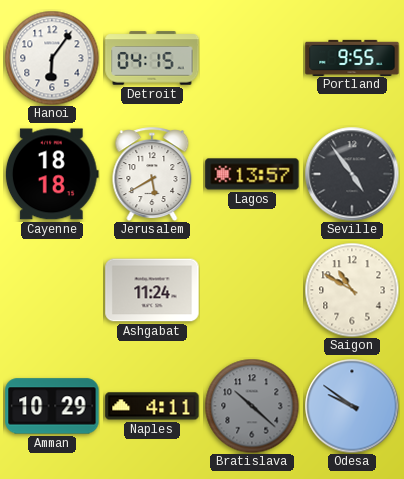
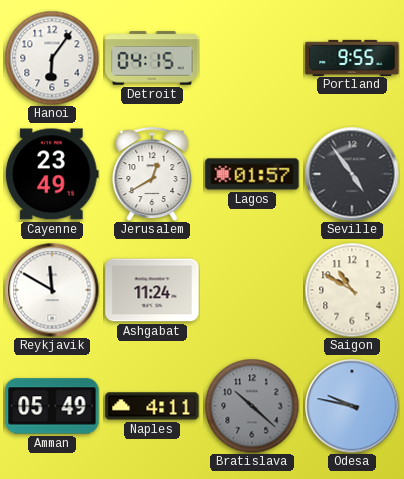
Cayenne: 18:18 -> 23:49 (52, 174)
Jerusalem: 5:40 -> 12:40 (152, 174)
Lagos: 13:57 -> 01:57 (252, 174)
Reykjavik: none -> 11:50 (52, 290)
Amman: 10:29 -> 05:49 (52, 406)
Odesa: 9:51 -> 9:47 (352, 406)
